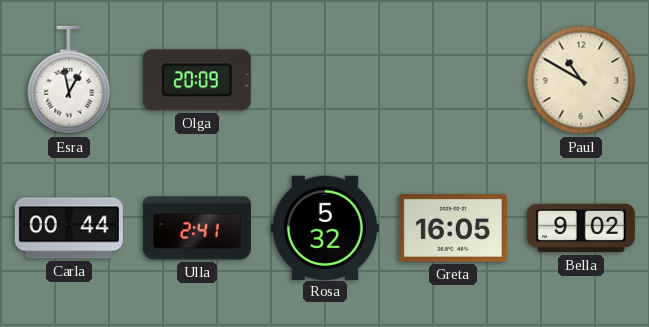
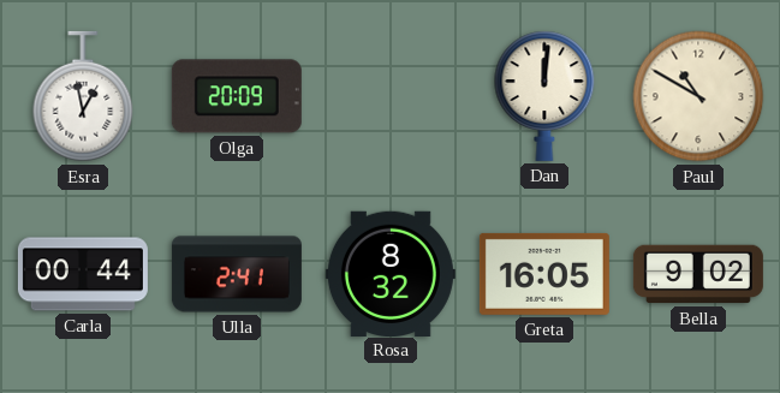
Dan: none -> 12:01 (544, 96)
Rosa: 5:32 -> 8:32 (391, 273)
